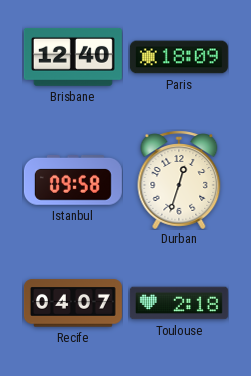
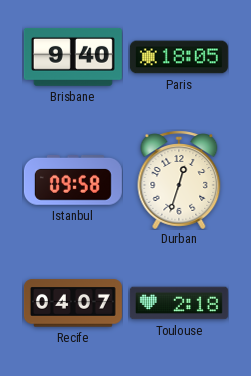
Brisbane: 12:40 -> 9:40 (73, 57)
Paris: 18:09 -> 18:05 (179, 57)
